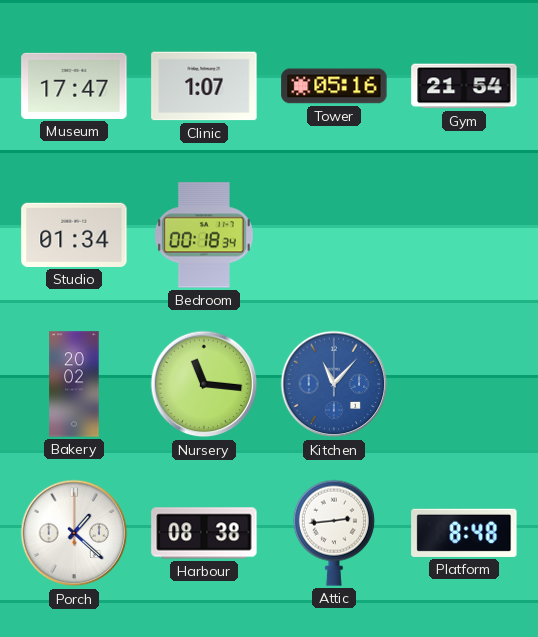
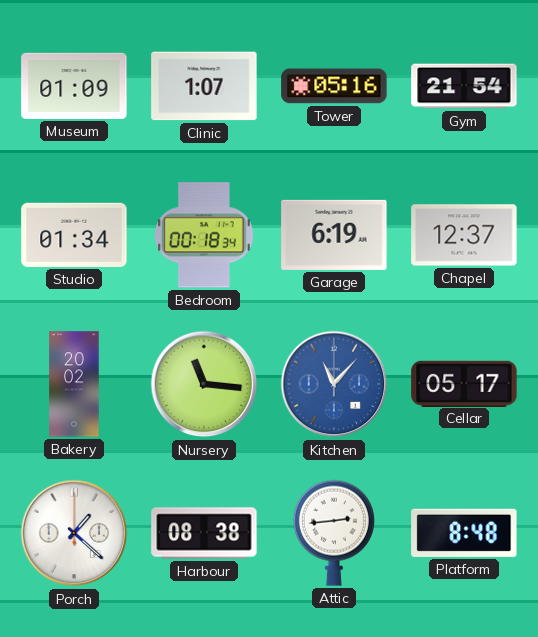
Museum: 17:47 -> 01:09 (74, 86)
Garage: none -> 6:19 (334, 235)
Chapel: none -> 12:37 (464, 235)
Cellar: none -> 05:17 (464, 383)
